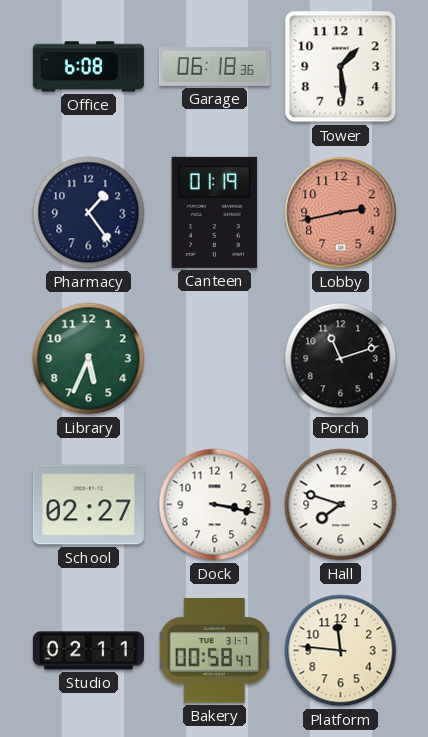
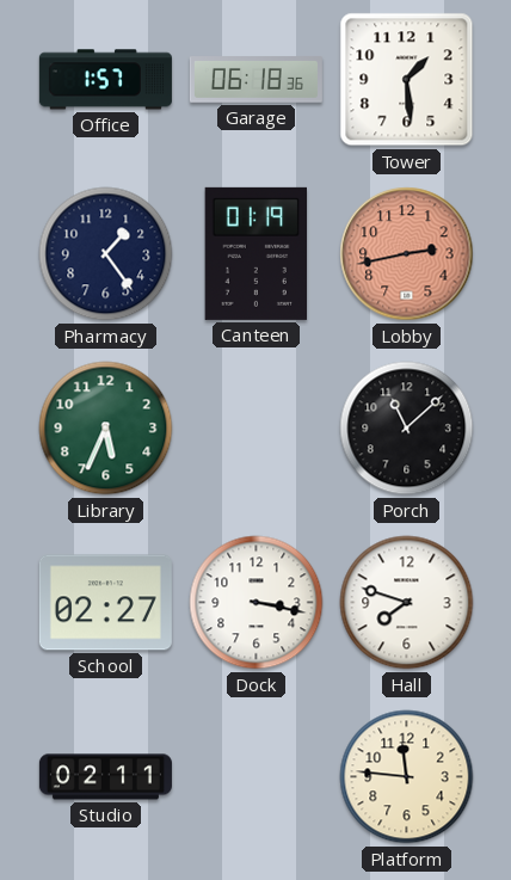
Office: 6:08 -> 1:57 (105, 80)
Porch: 11:12 -> 11:08 (407, 429)
Bakery: 00:58 -> none (215, 651)
